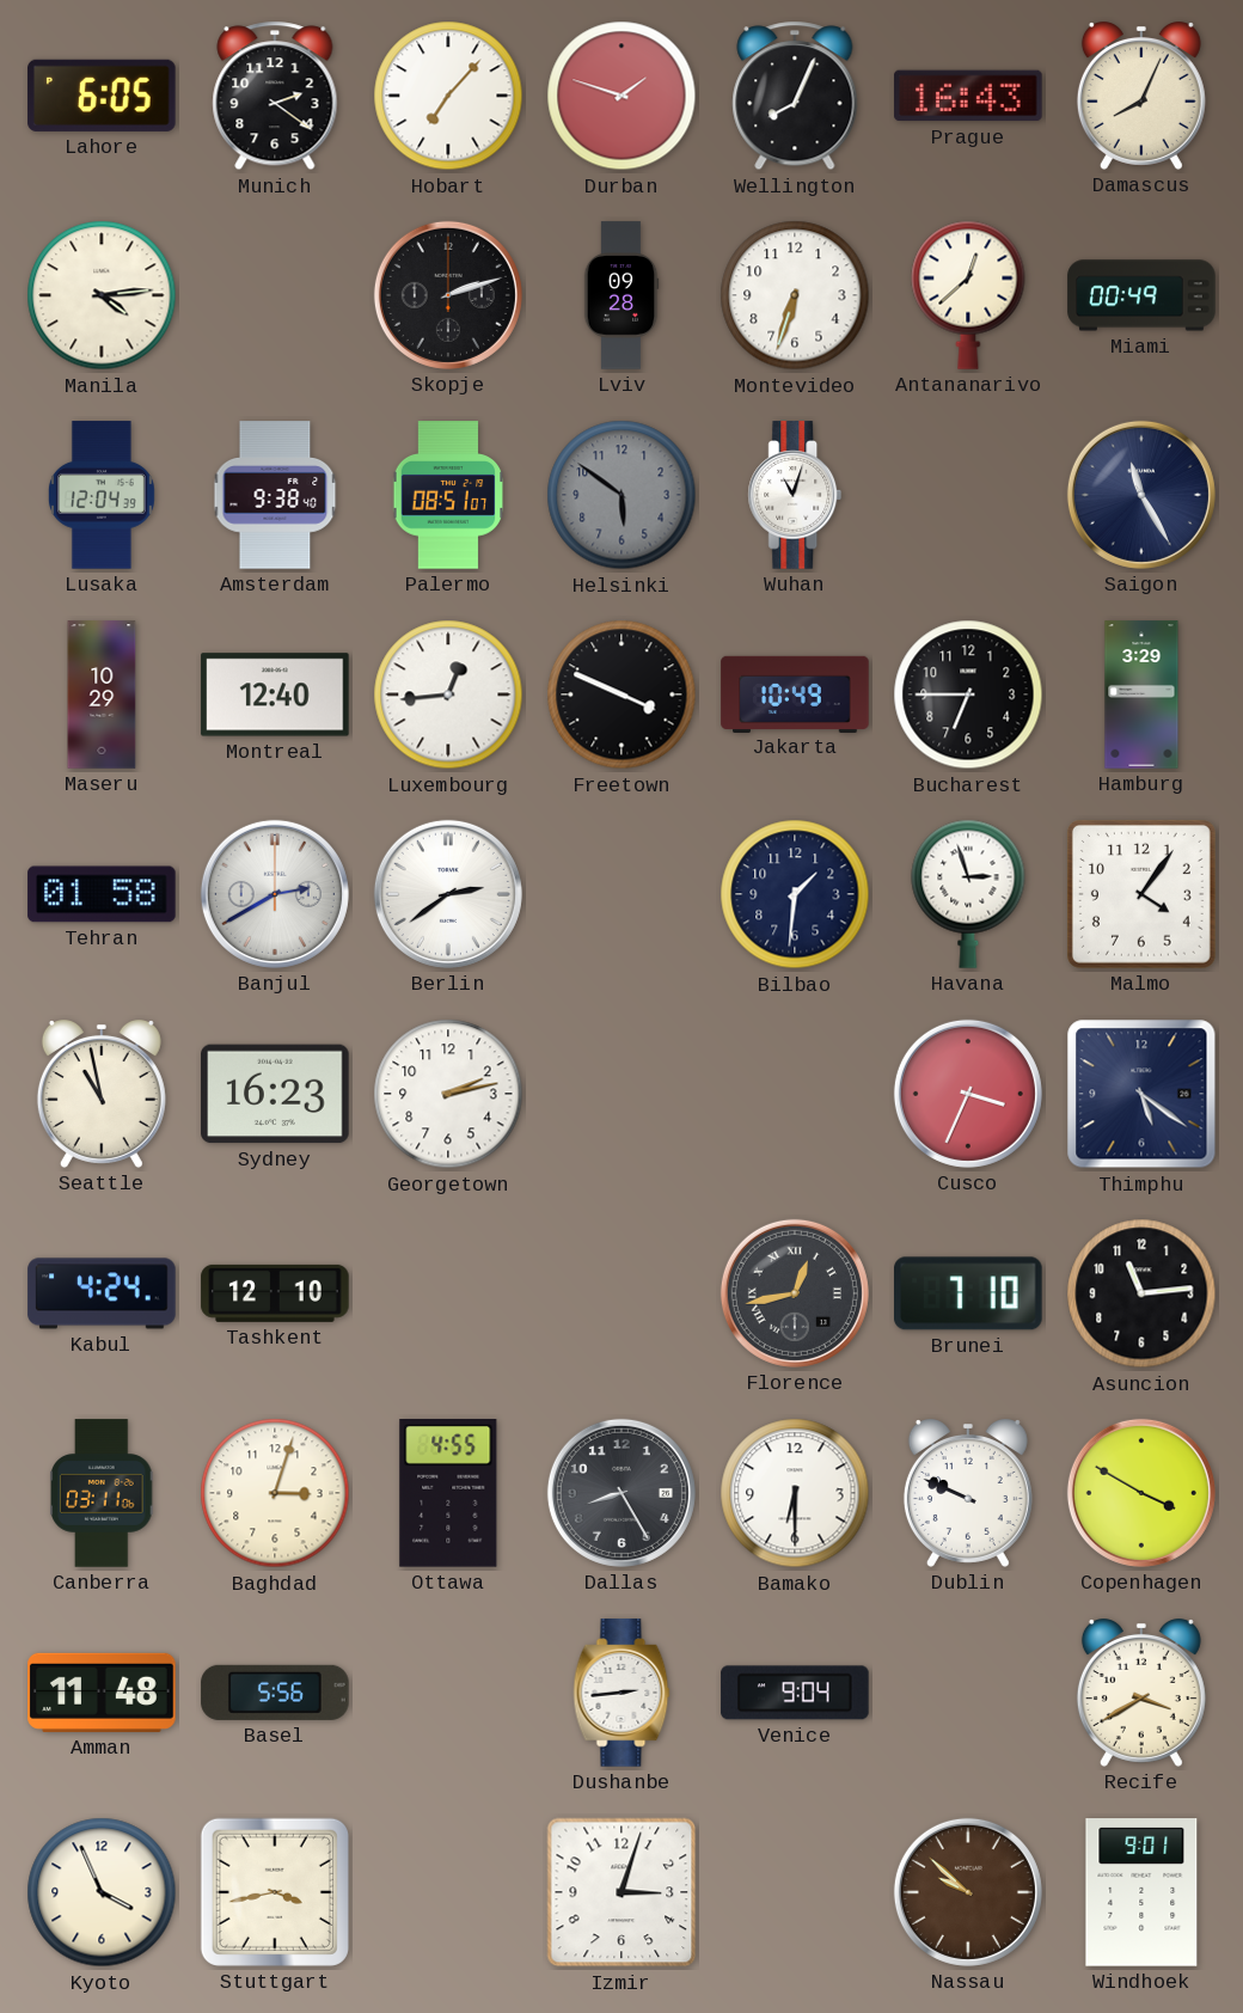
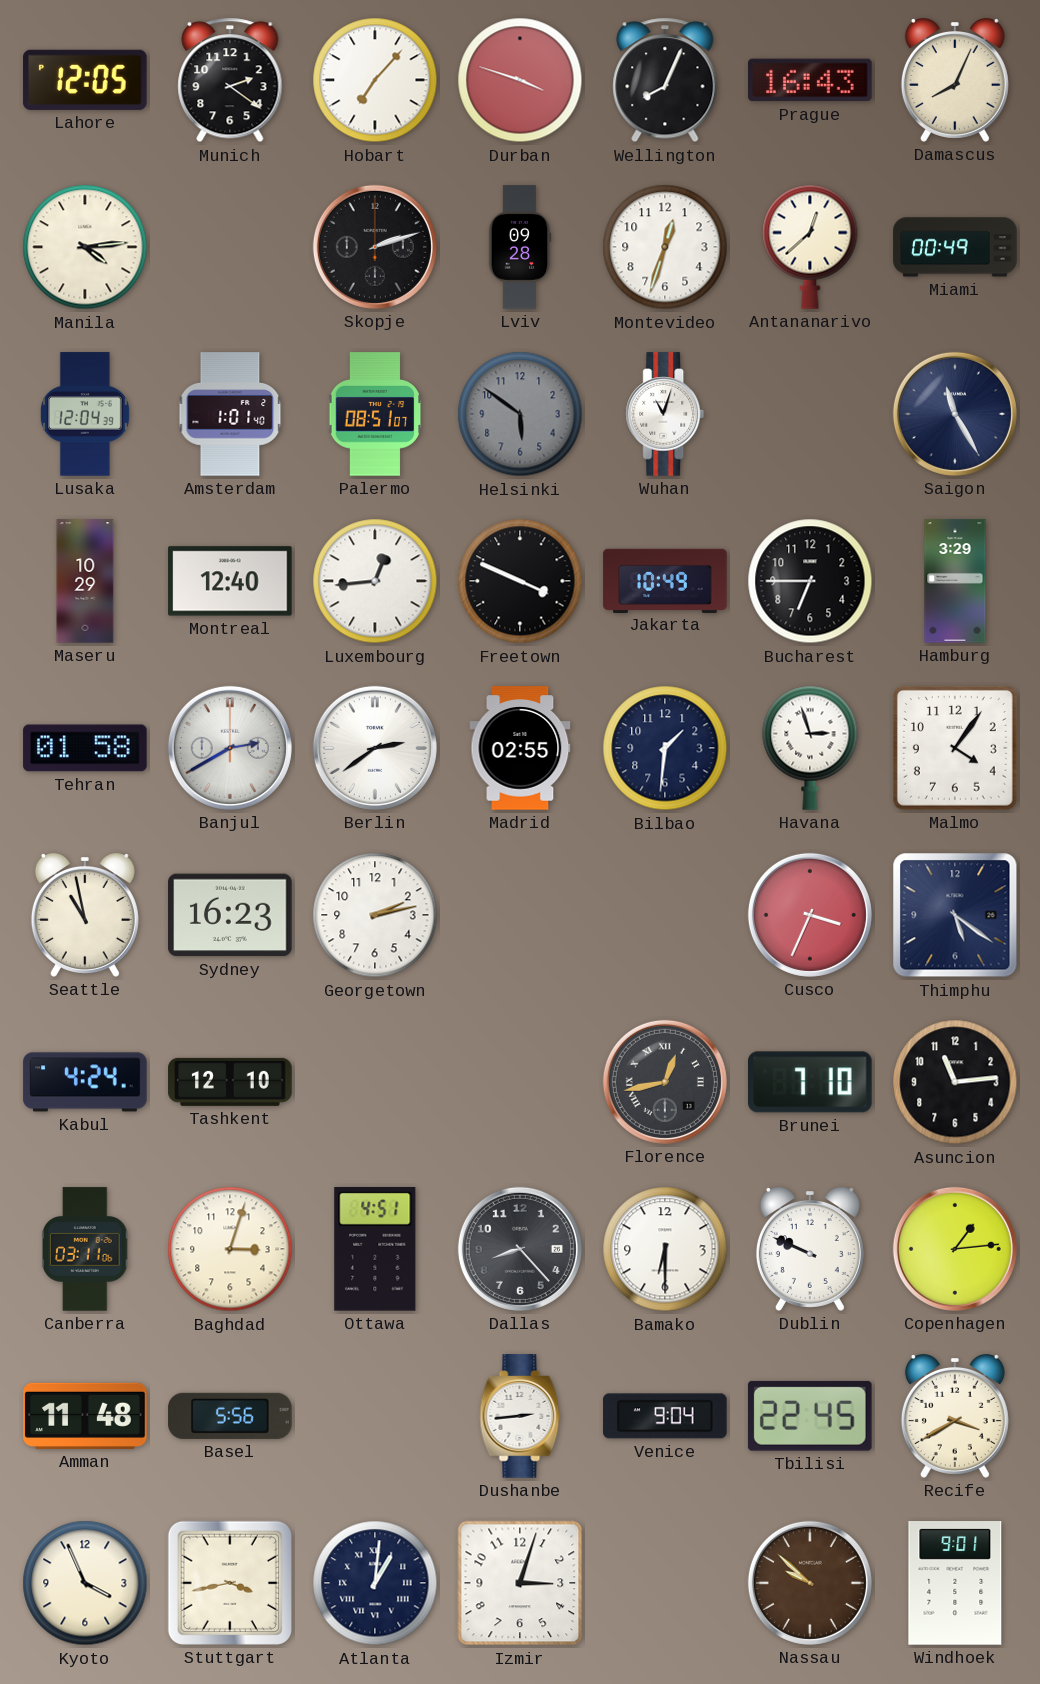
Lahore: 6:05 -> 12:05 (85, 80)
Durban: 1:48 -> 3:48 (520, 80)
Montevideo: 6:33 -> 12:33 (665, 247)
Amsterdam: 9:38 -> 1:01 (230, 414)
Madrid: none -> 02:55 (520, 748)
Ottawa: 4:55 -> 4:51 (375, 1250)
Dallas: 8:25 -> 8:23 (520, 1249)
Copenhagen: 3:50 -> 1:14 (955, 1249)
Tbilisi: none -> 22:45 (810, 1416)
Atlanta: none -> 1:01 (375, 1583)
